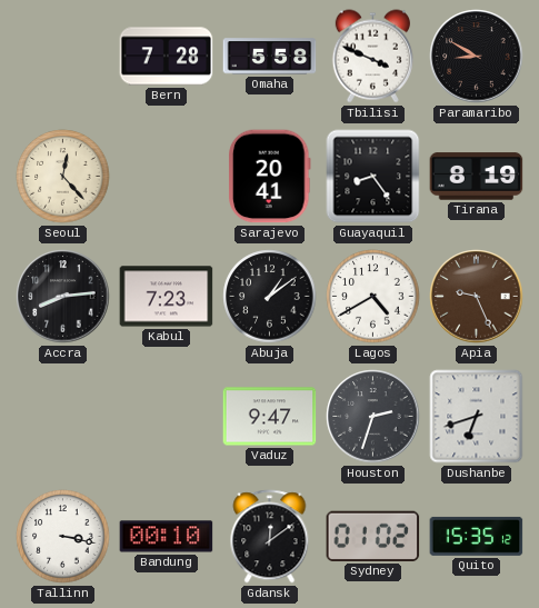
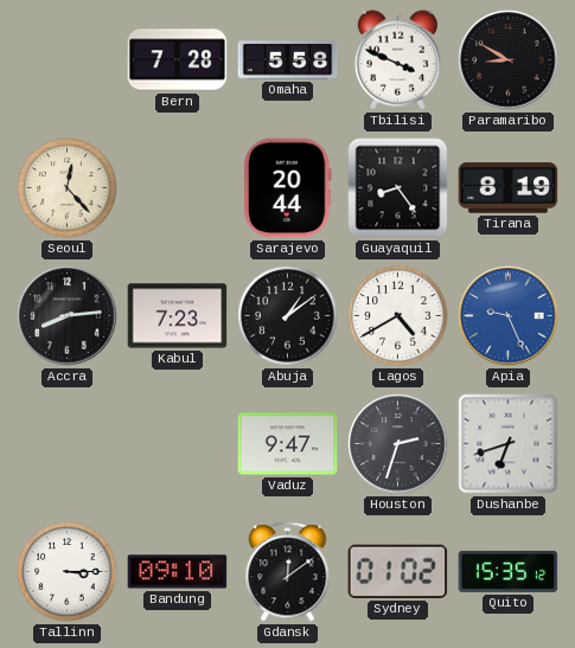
Sarajevo: 20:41 -> 20:44 (288, 188)
Apia dial: brown -> blue (509, 316)
Tallinn: 3:17 -> 3:15 (68, 572)
Bandung: 00:10 -> 09:10 (178, 572)
